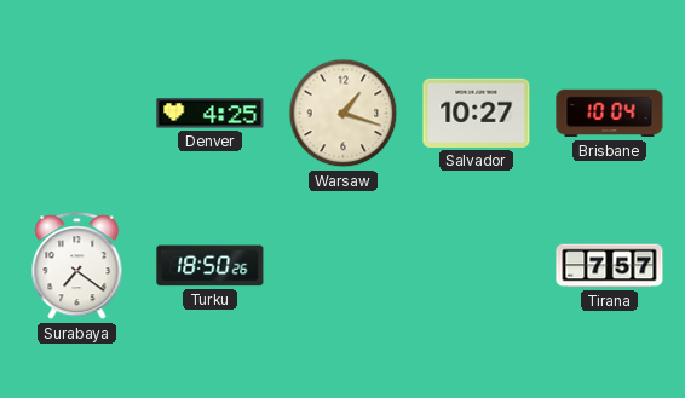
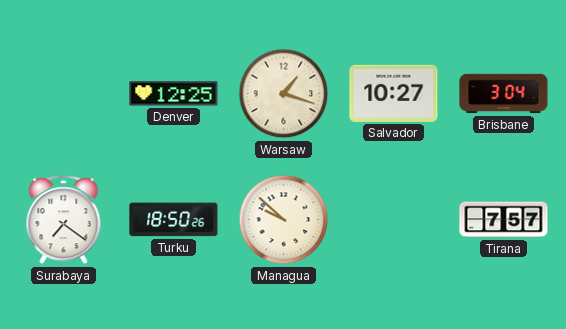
Denver: 4:25 -> 12:25 (174, 94)
Brisbane: 10:04 -> 3:04 (504, 94)
Managua: none -> 9:52 (284, 220)
